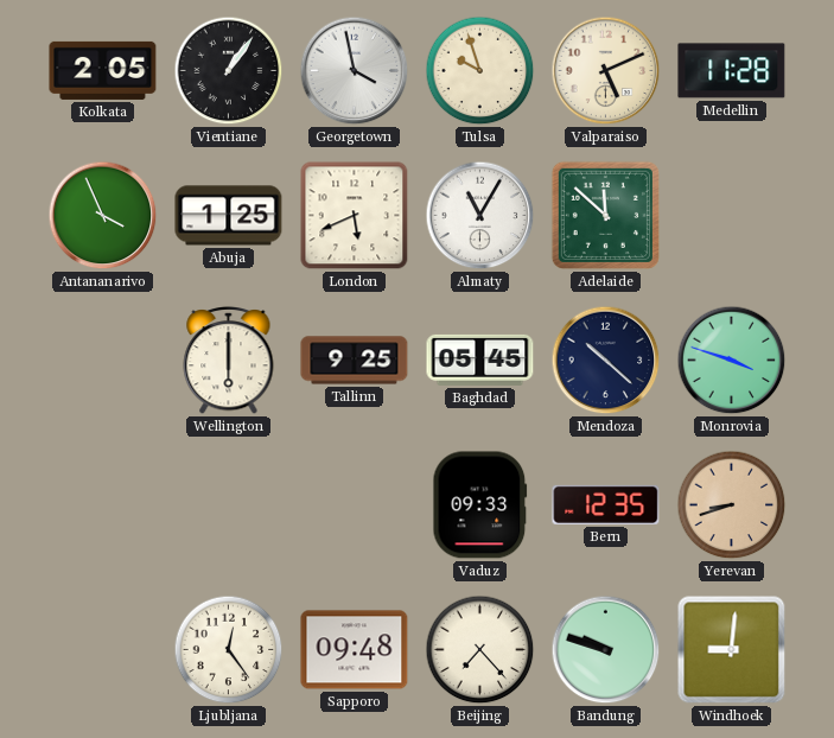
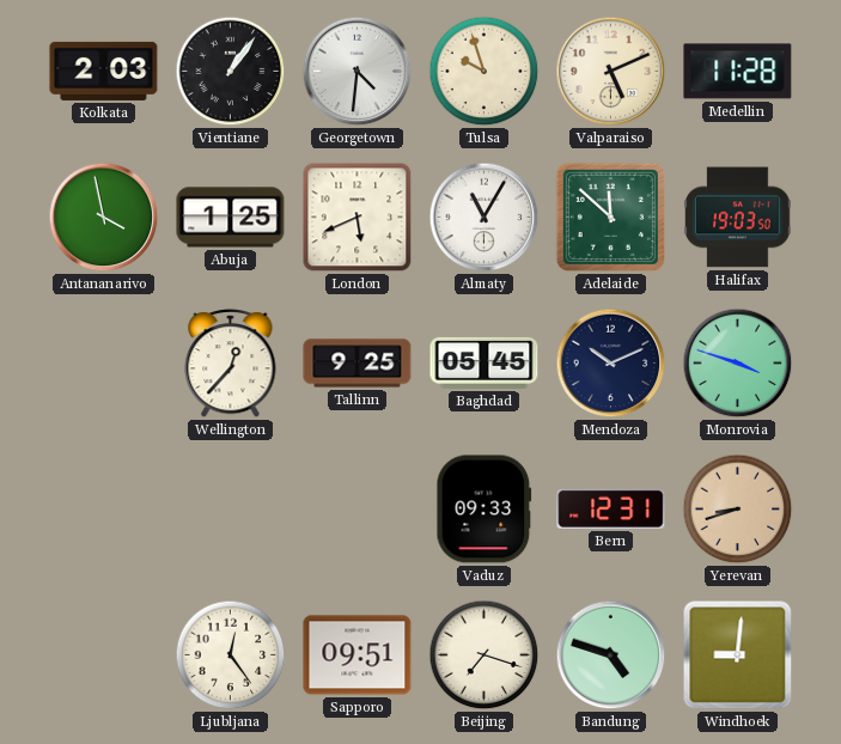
Kolkata: 2:05 -> 2:03 (104, 71)
Georgetown: 3:58 -> 4:31 (358, 72)
Antananarivo: 3:56 -> 3:58 (104, 218)
Halifax: none -> 19:03 (738, 218)
Wellington: 6:00 -> 12:37 (231, 362)
Mendoza: 10:22 -> 10:11 (611, 364)
Bern: 12:35 -> 12:31 (611, 508)
Sapporo: 09:48 -> 09:51 (358, 655)
Beijing: 7:23 -> 7:18 (485, 655)
Bandung: 9:48 -> 4:48 (611, 655)
